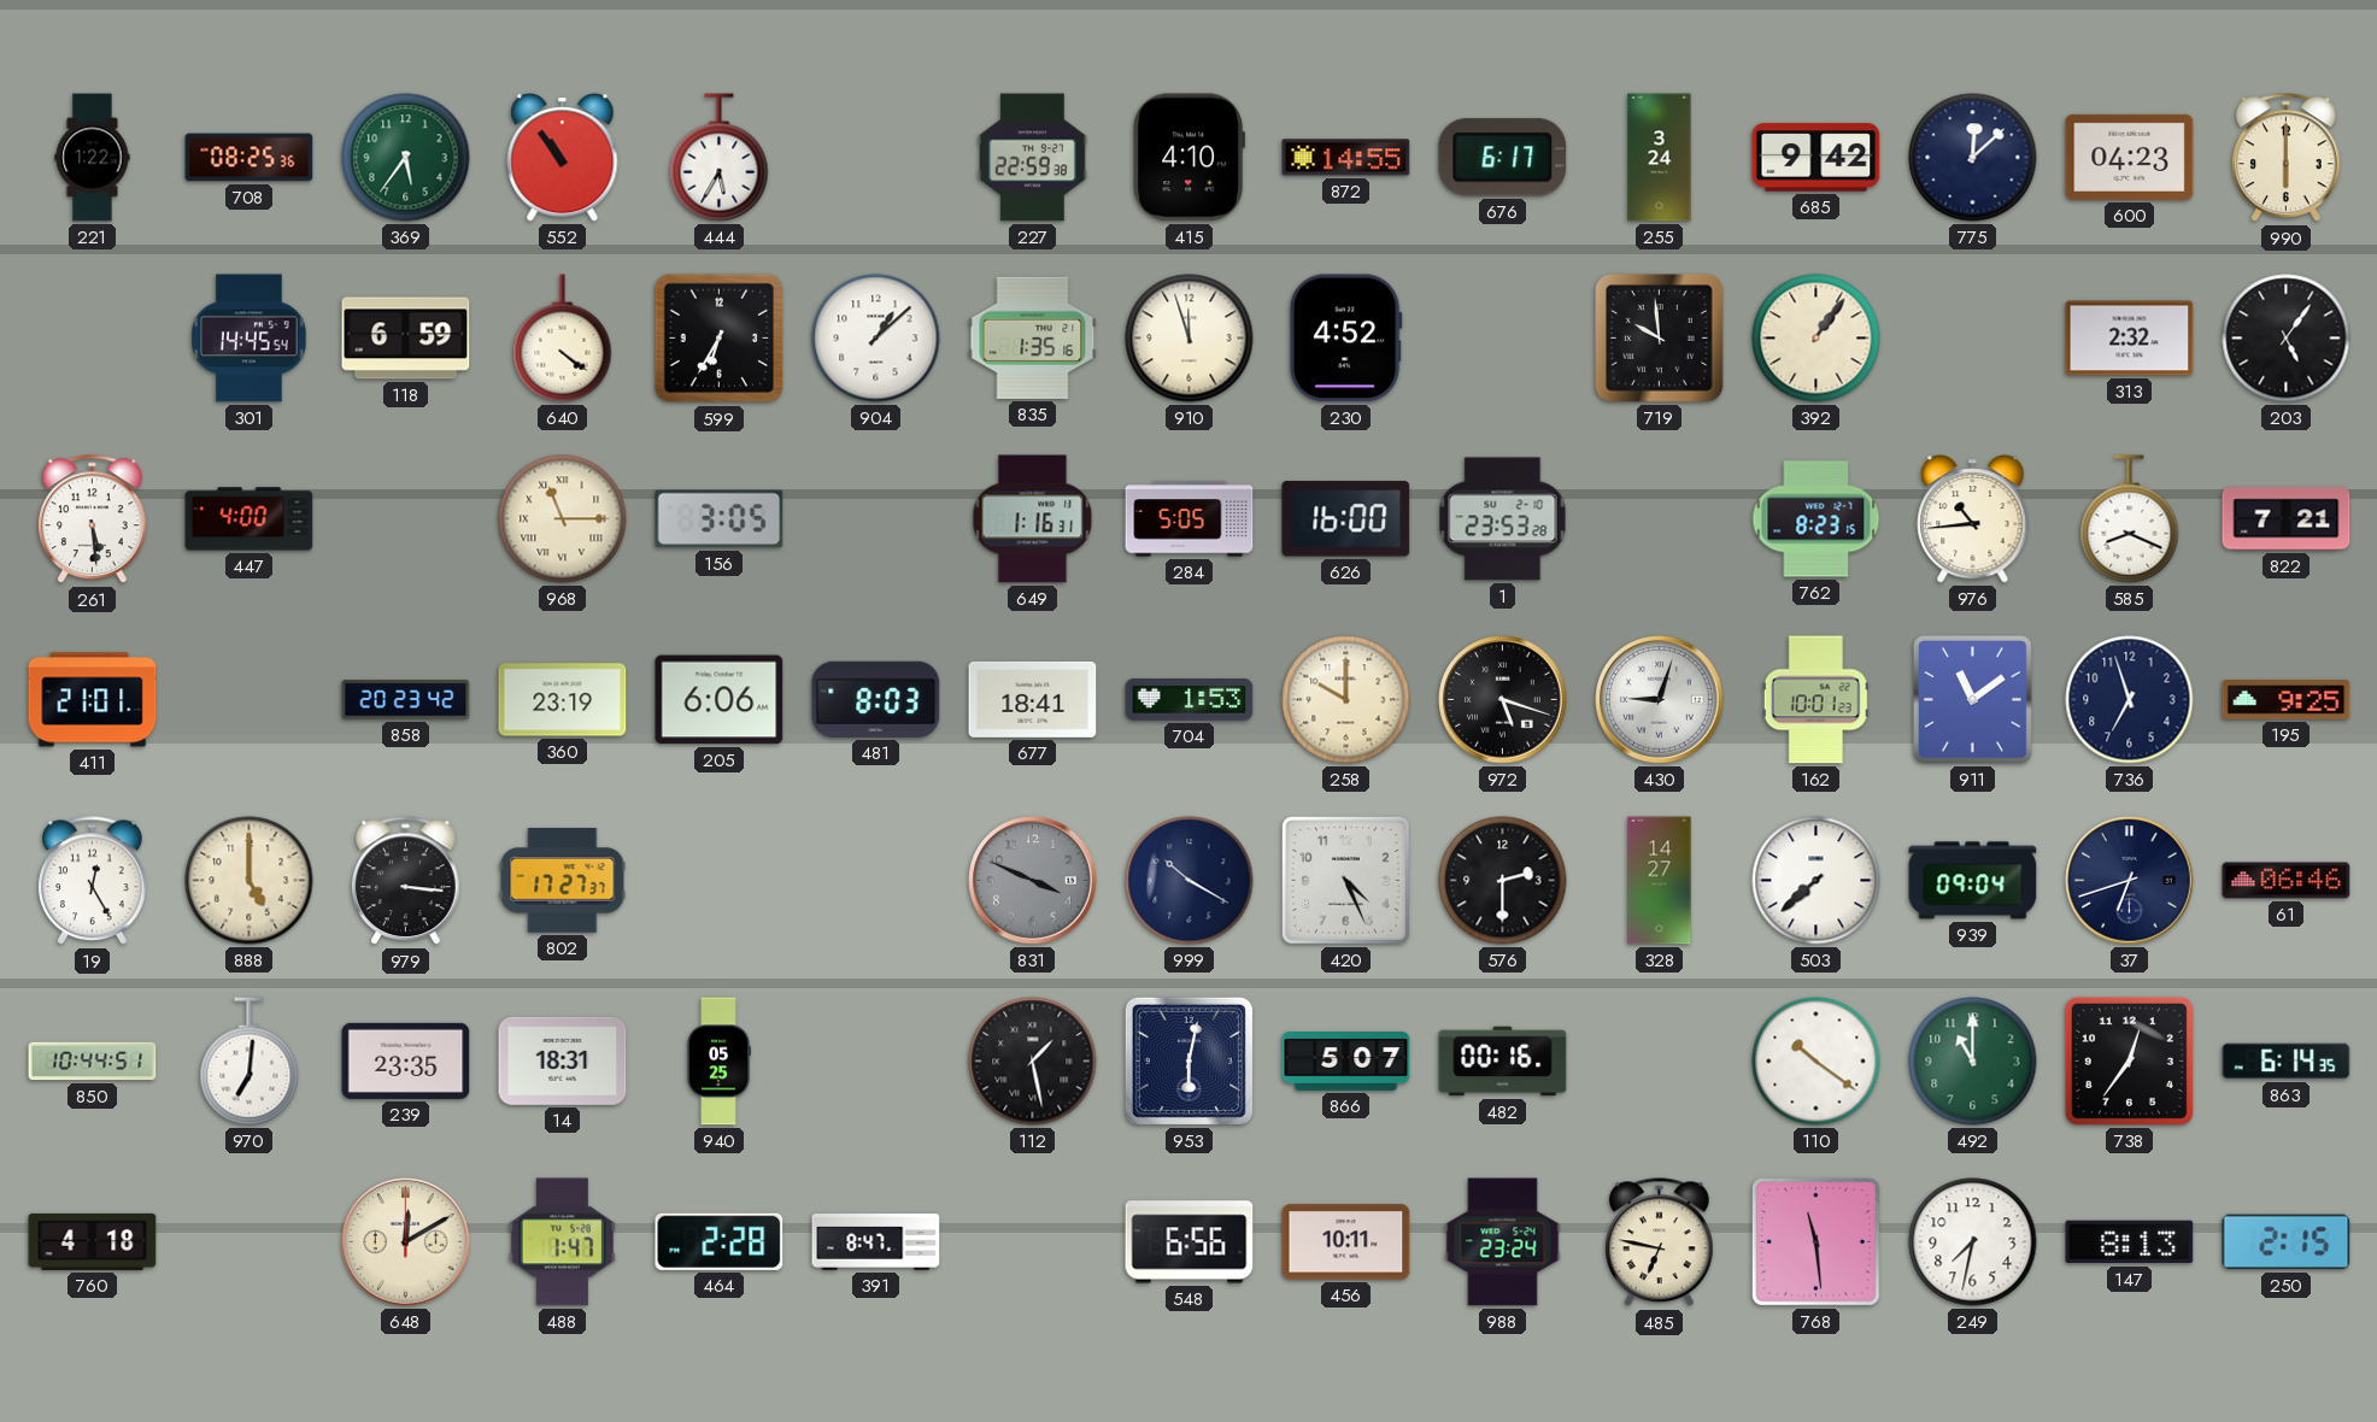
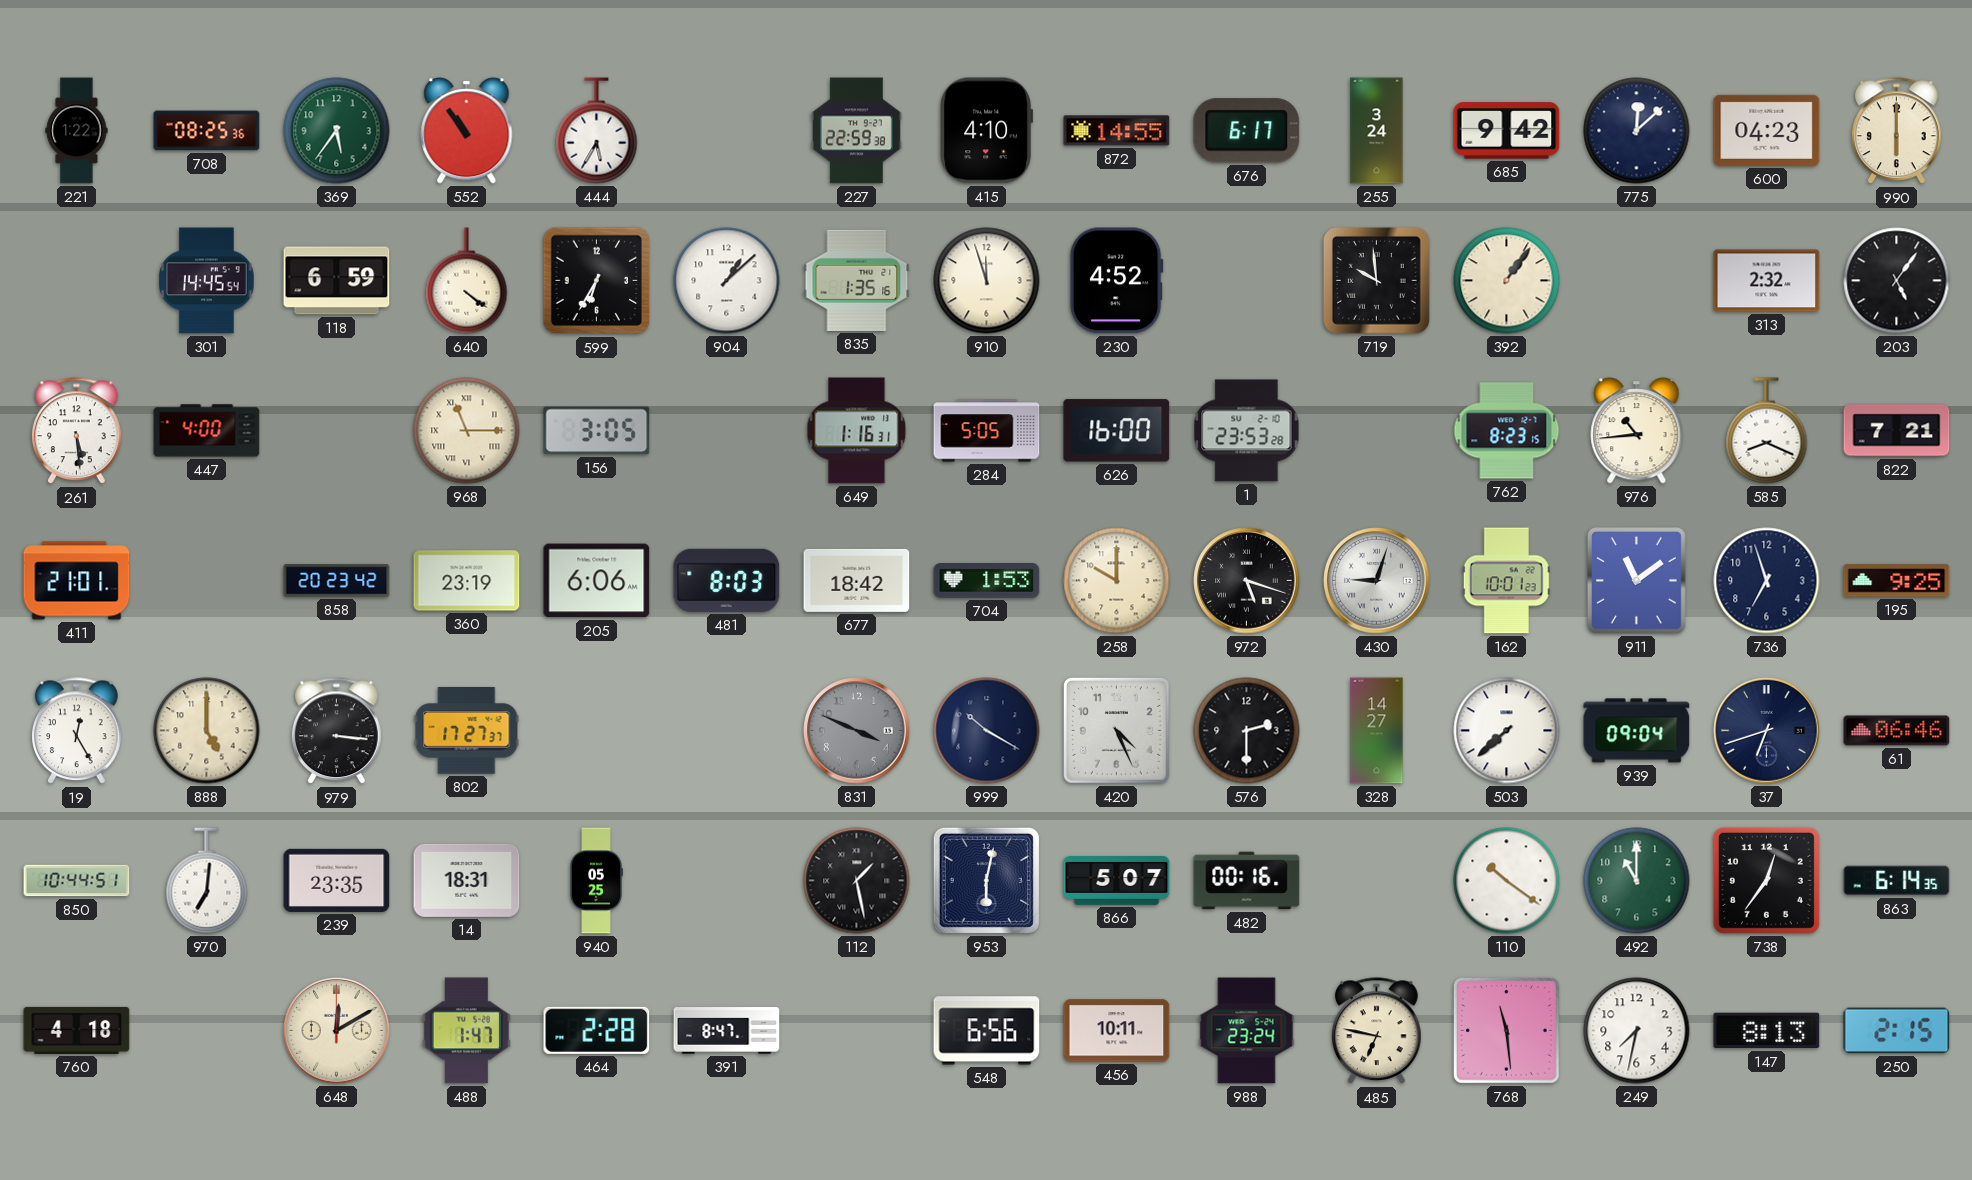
677: 18:41 -> 18:42 (857, 580)
